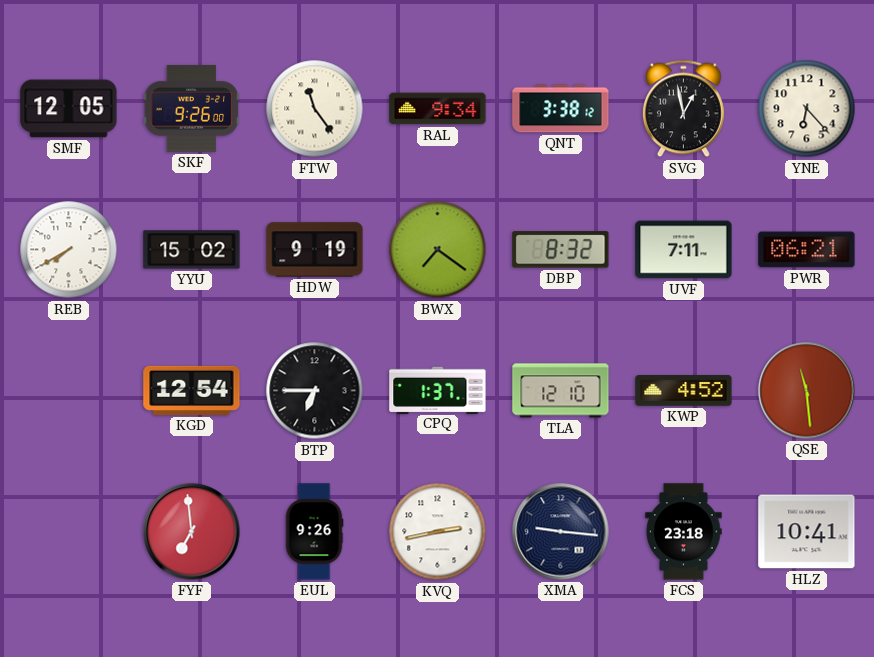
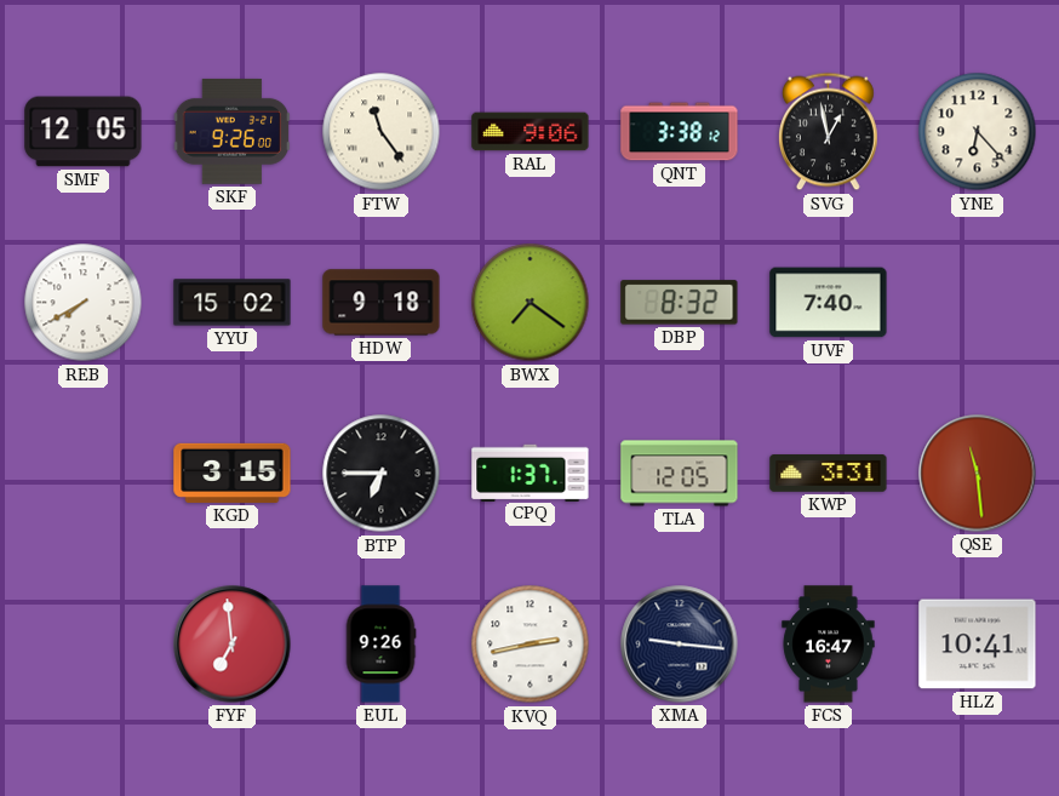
RAL: 9:34 -> 9:06 (531, 132)
HDW: 9:19 -> 9:18 (382, 303)
UVF: 7:11 -> 7:40 (829, 303)
PWR: 06:21 -> none (807, 250)
KGD: 12:54 -> 3:15 (233, 473)
TLA: 12:10 -> 12:05 (680, 474)
KWP: 4:52 -> 3:31 (829, 474)
FCS: 23:18 -> 16:47 (829, 645)
